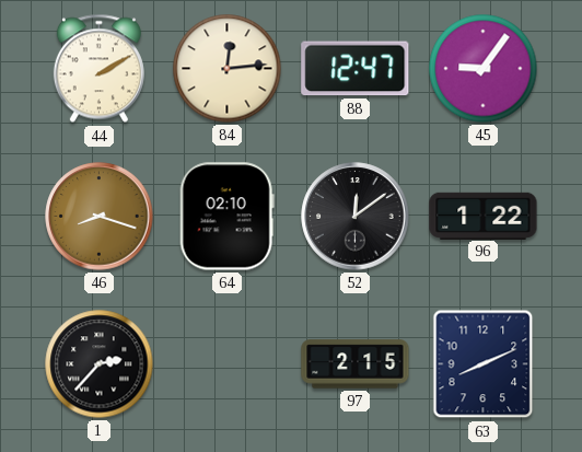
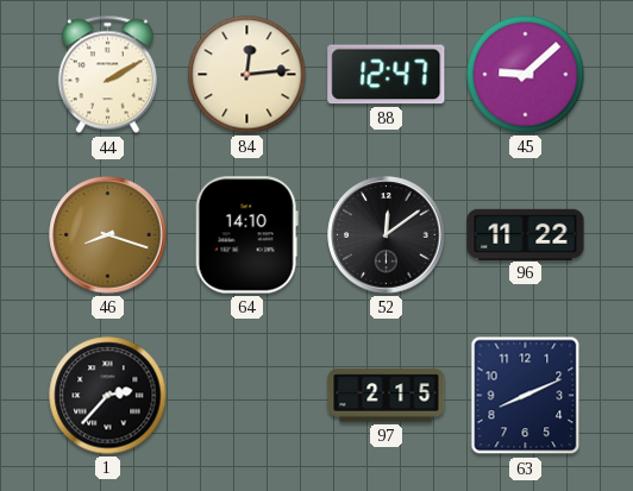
45: 9:06 -> 9:08 (526, 75)
64: 02:10 -> 14:10 (246, 235)
96: 1:22 -> 11:22 (526, 234)
